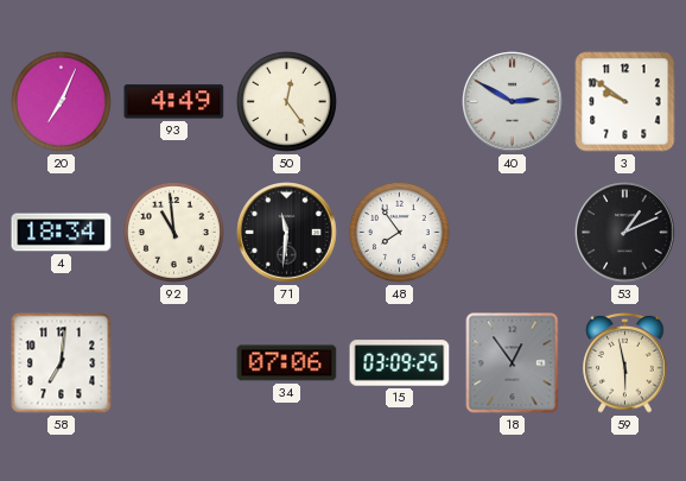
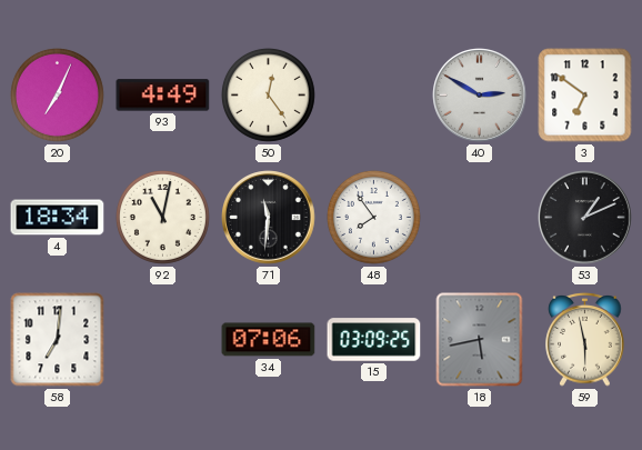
3: 9:51 -> 6:51 (585, 96)
92: 10:59 -> 11:02 (162, 217)
18: 12:54 -> 5:43 (480, 340)
